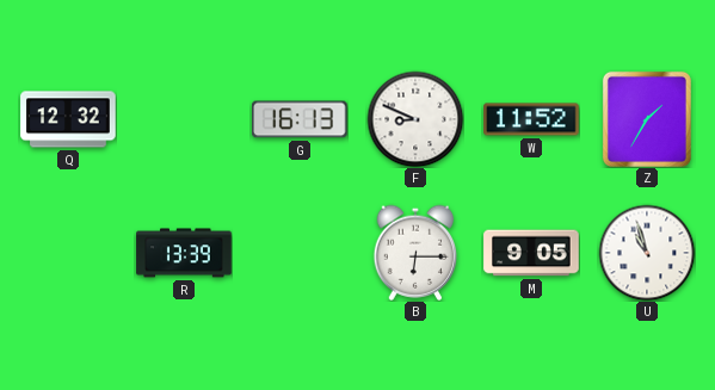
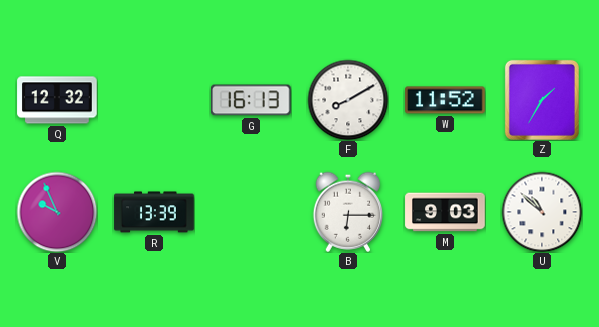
F: 8:49 -> 8:10 (348, 100)
V: none -> 9:56 (57, 212)
M: 9:05 -> 9:03 (445, 212)
U: 10:57 -> 10:52 (542, 212)
